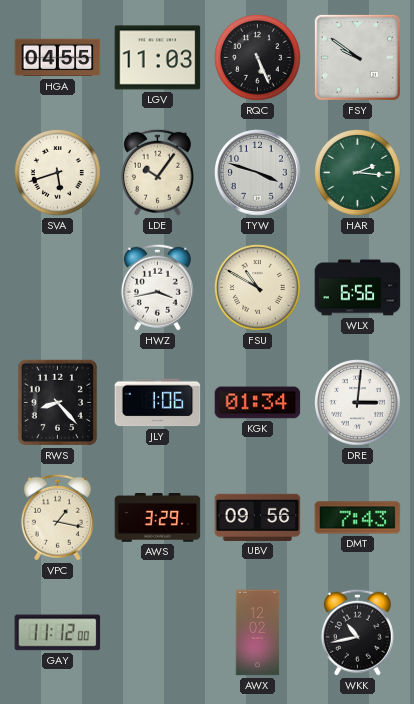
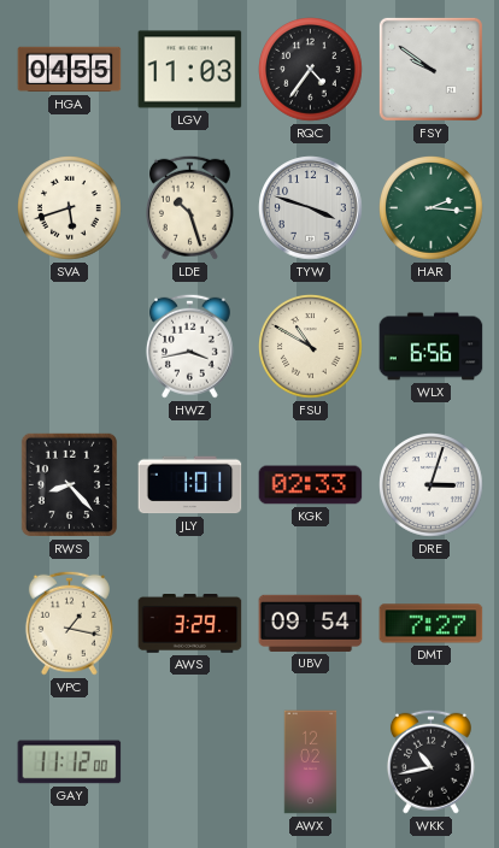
RQC: 5:26 -> 4:36 (311, 70)
LDE: 10:06 -> 10:27 (189, 207)
JLY: 1:06 -> 1:01 (190, 485)
KGK: 01:34 -> 02:33 (311, 485)
DRE: 3:01 -> 3:03 (432, 485)
UBV: 09:56 -> 09:54 (311, 623)
DMT: 7:43 -> 7:27 (432, 624)
